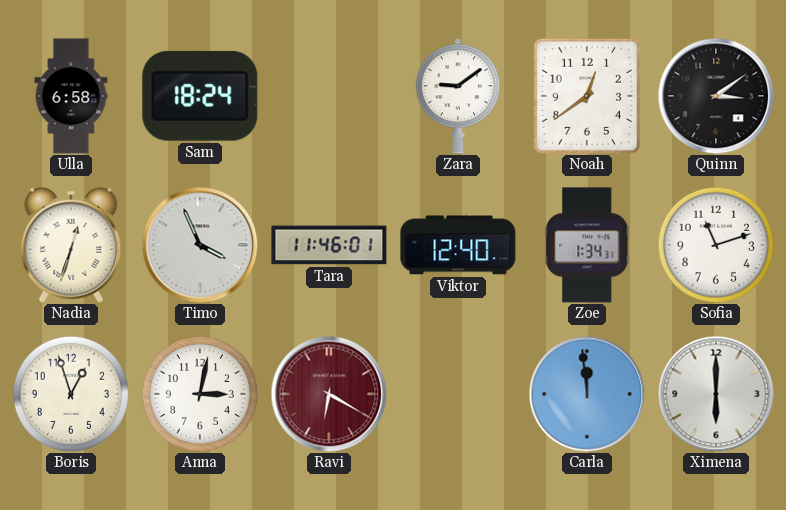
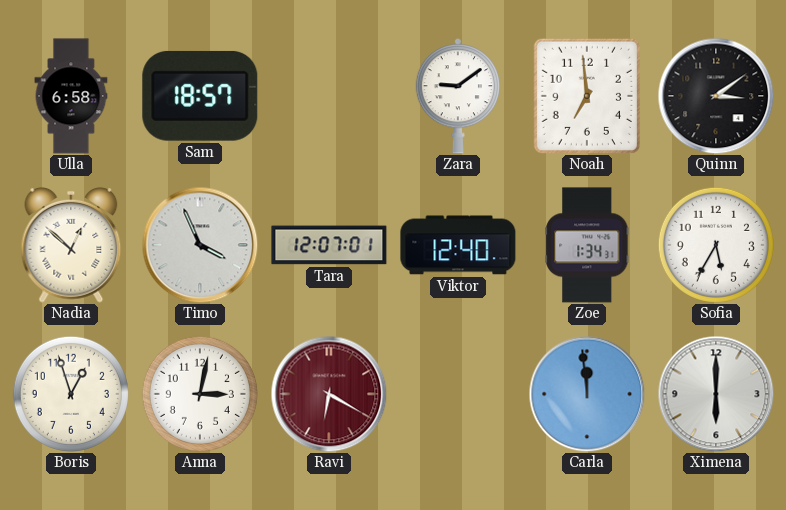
Sam: 18:24 -> 18:57 (200, 96)
Noah: 12:39 -> 6:59 (587, 96)
Nadia: 12:33 -> 12:52 (71, 245)
Tara: 11:46 -> 12:07 (329, 245)
Sofia: 11:12 -> 5:35 (716, 245)
